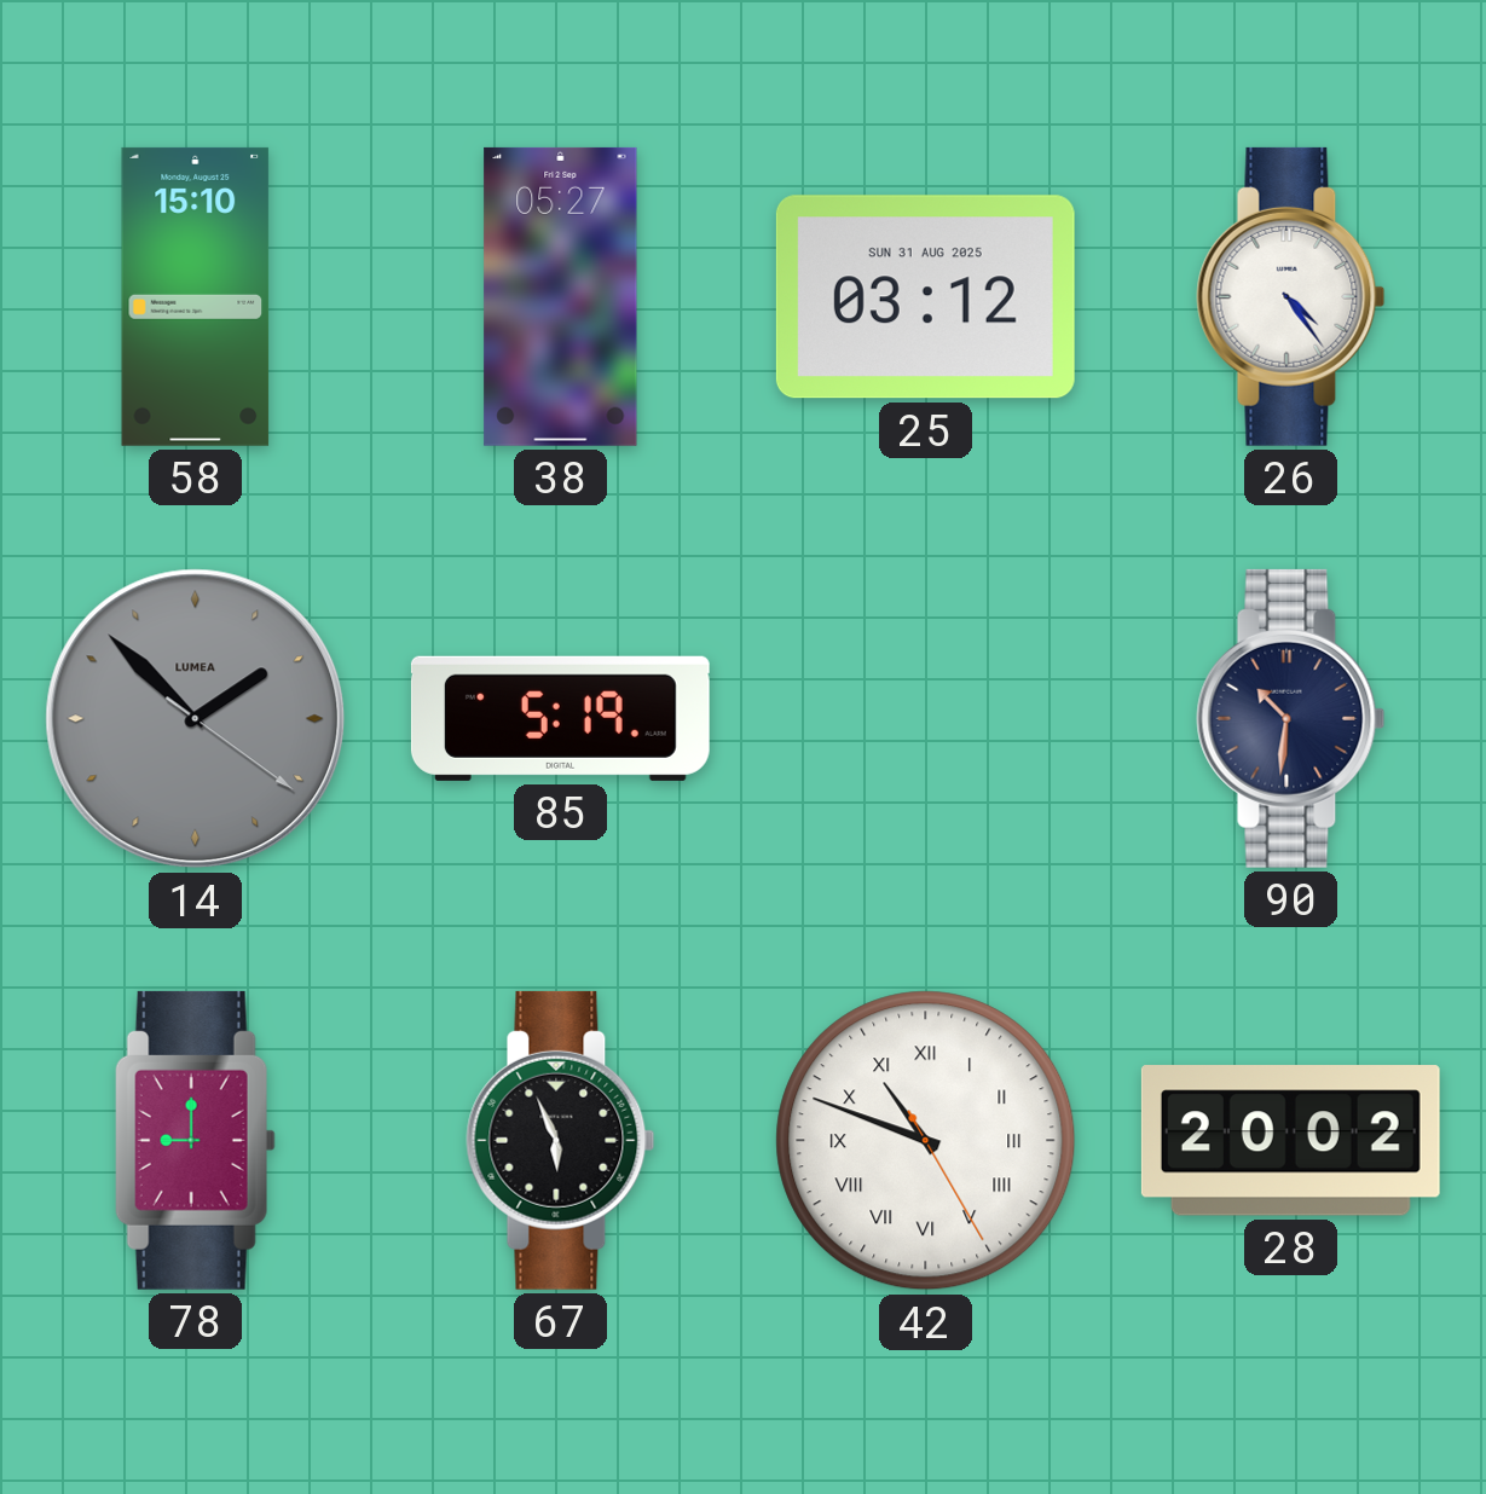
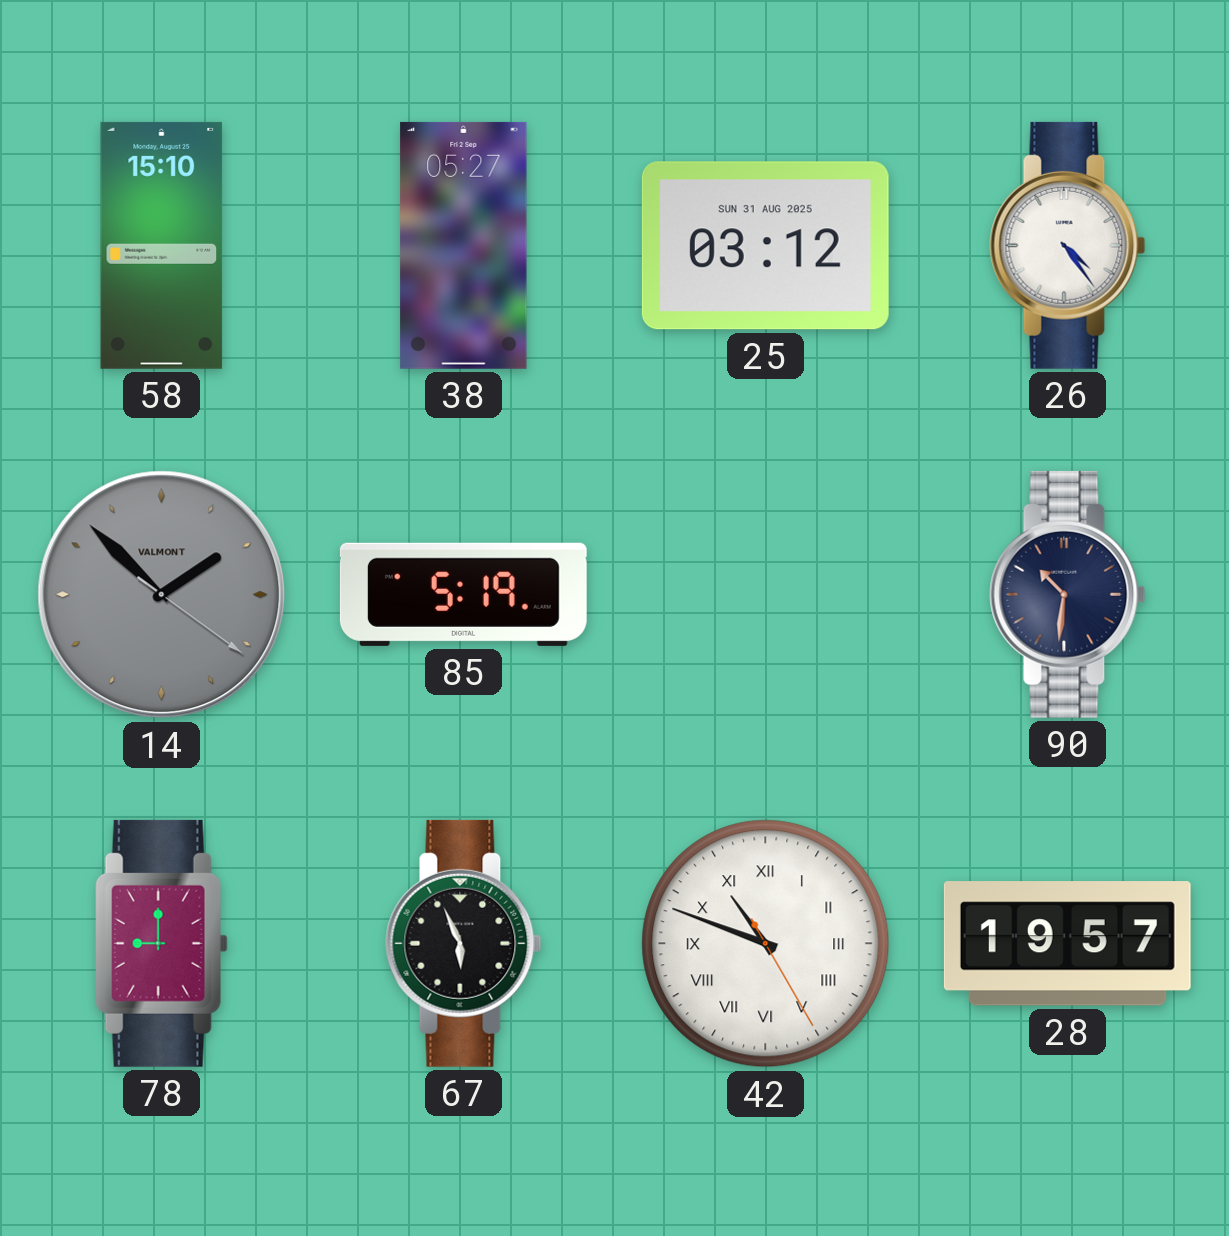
14 brand: LUMEA -> VALMONT (162, 595)
28: 20:02 -> 19:57 (1067, 944)
